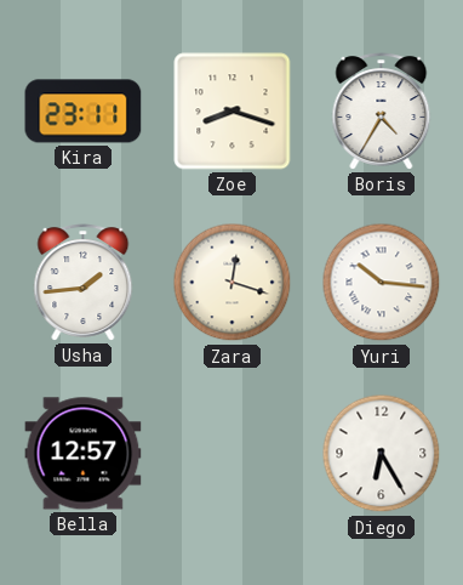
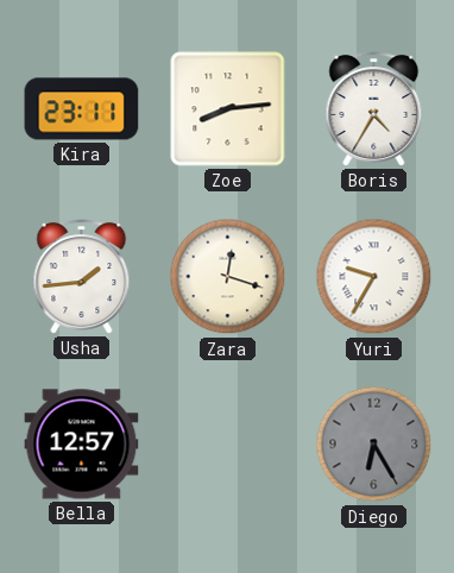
Zoe: 8:18 -> 8:14 (228, 109)
Yuri: 10:16 -> 9:35 (374, 277)
Diego dial: white -> grey (374, 445)
